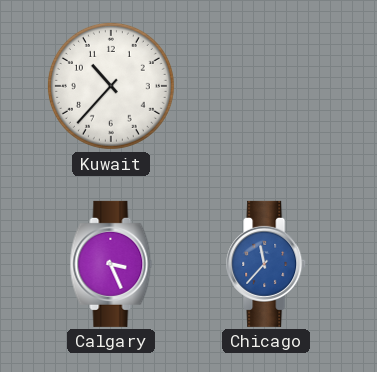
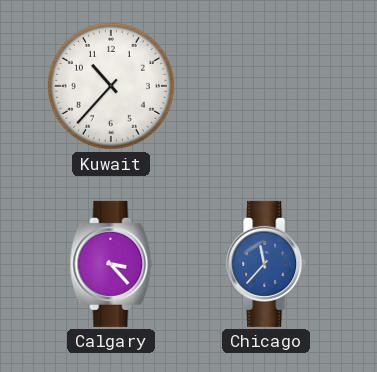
Calgary: 3:26 -> 3:23 (111, 264)
